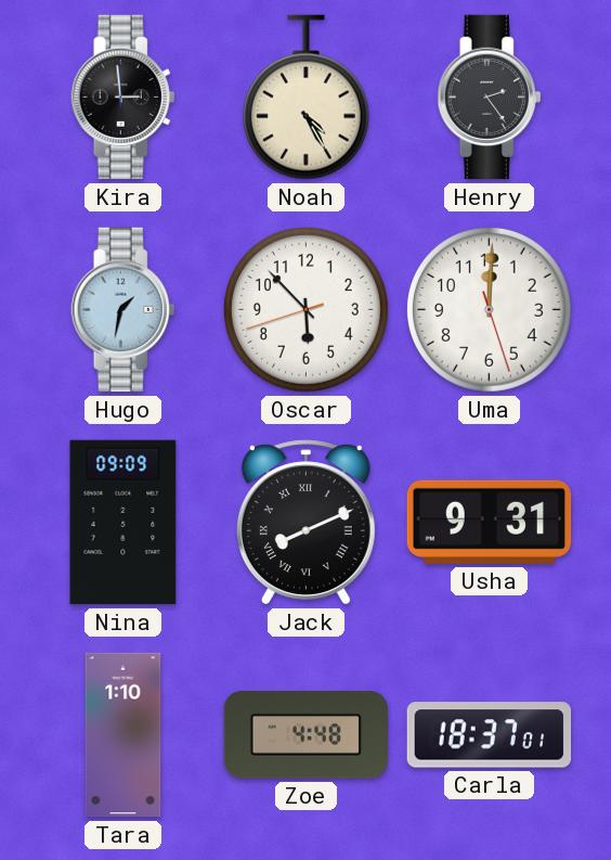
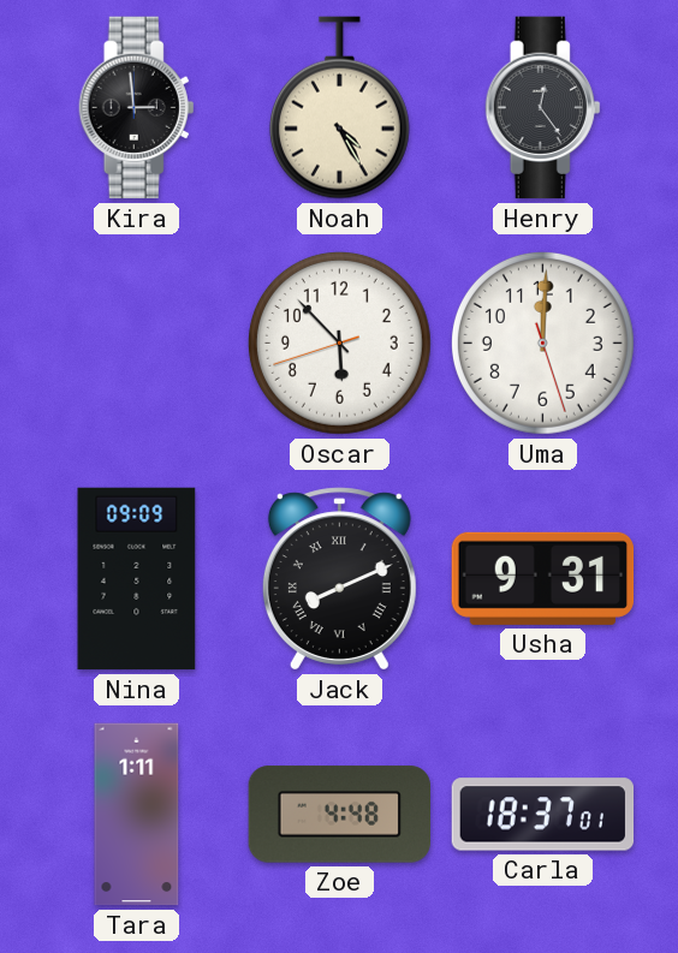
Henry: 2:24 -> 12:24 (543, 108)
Hugo: 1:32 -> none (123, 310)
Tara: 1:10 -> 1:11 (137, 815)
